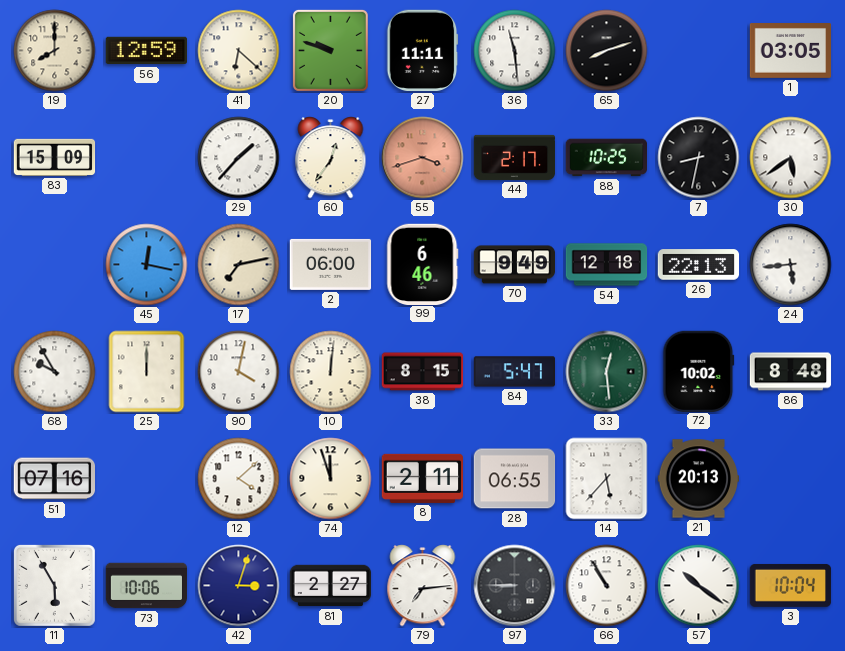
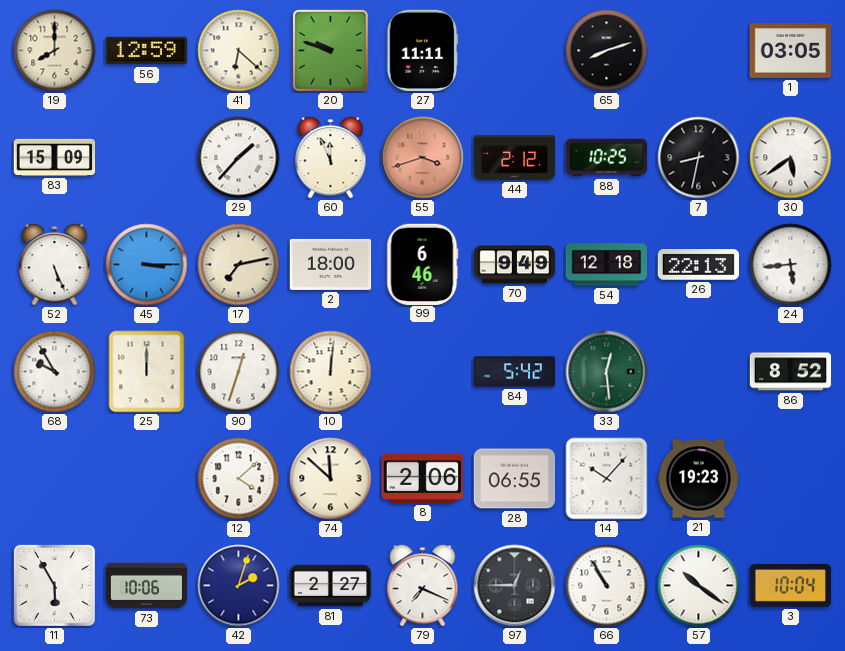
36: 11:29 -> none (515, 51)
60: 12:36 -> 11:56 (331, 158)
44: 2:17 -> 2:12 (515, 157)
52: none -> 5:26 (55, 265)
45: 12:17 -> 3:15 (147, 265)
2: 06:00 -> 18:00 (331, 264)
90: 4:02 -> 12:33 (239, 372)
38: 8:15 -> none (423, 372)
84: 5:47 -> 5:42 (515, 372)
72: 10:02 -> none (699, 371)
86: 8:48 -> 8:52 (791, 372)
51: 07:16 -> none (54, 479)
74: 11:57 -> 11:52 (331, 479)
8: 2:11 -> 2:06 (422, 478)
14: 5:37 -> 10:07 (607, 479)
21: 20:13 -> 19:23 (699, 479)
42: 3:03 -> 2:03 (239, 586)
79: 7:14 -> 7:19 (423, 586)
97: 8:45 -> 12:45 (515, 586)
